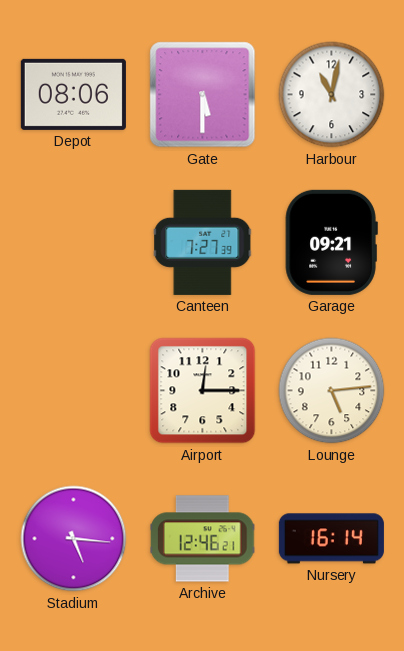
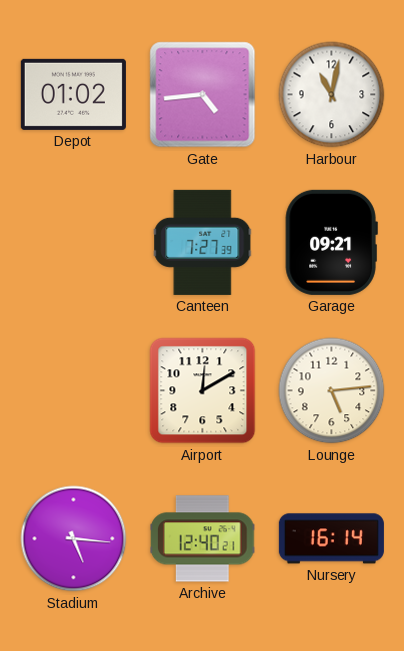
Depot: 08:06 -> 01:02 (73, 94)
Gate: 5:30 -> 4:44 (203, 95)
Airport: 12:15 -> 12:10 (203, 391)
Archive: 12:46 -> 12:40 (203, 539)
